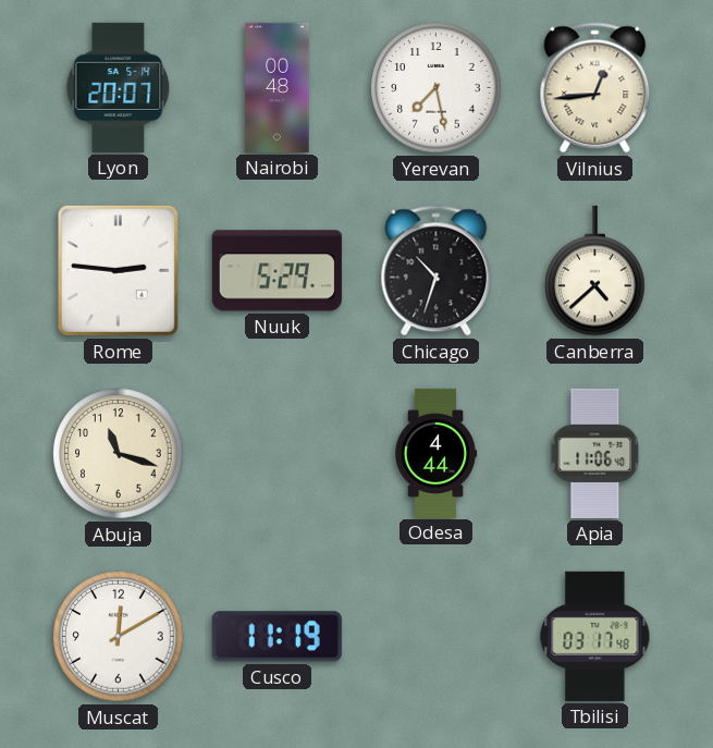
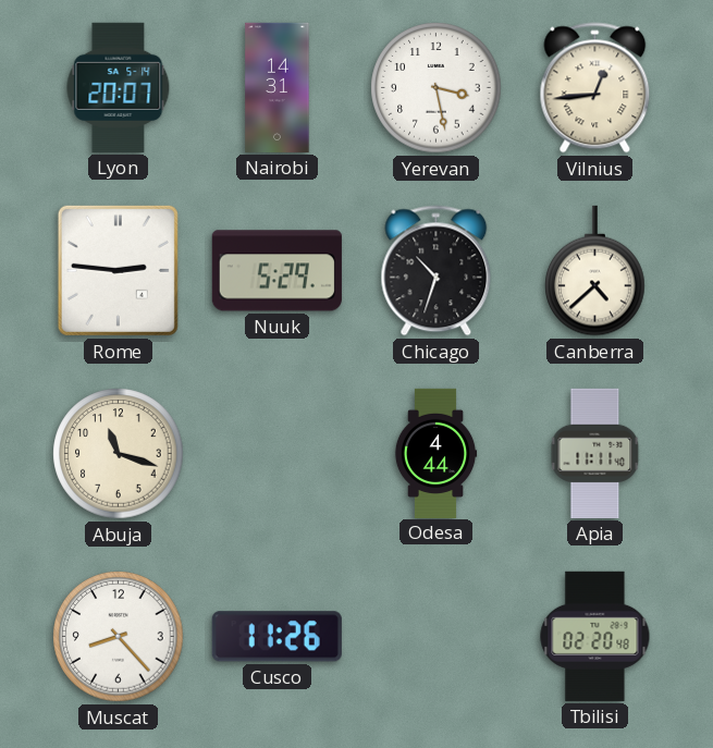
Nairobi: 00:48 -> 14:31 (278, 87)
Yerevan: 7:28 -> 3:28 (437, 88)
Apia: 11:06 -> 11:11 (595, 453)
Muscat: 12:10 -> 8:23 (119, 637)
Cusco: 11:19 -> 11:26 (276, 637)
Tbilisi: 03:17 -> 02:20 (595, 636)
